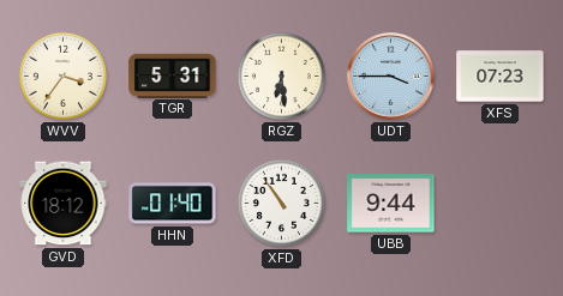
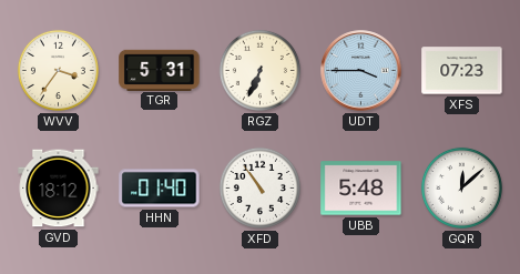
RGZ: 6:29 -> 6:34 (259, 70)
UBB: 9:44 -> 5:48 (361, 189)
GQR: none -> 12:08 (461, 187)
